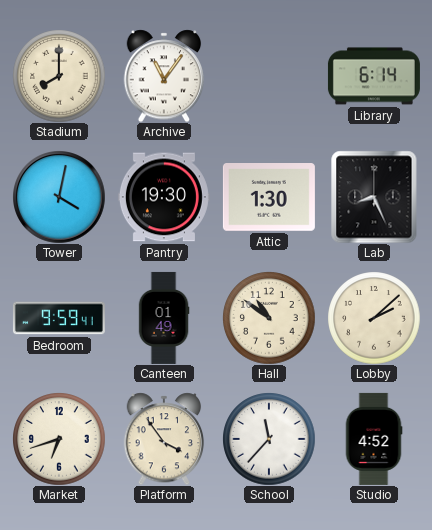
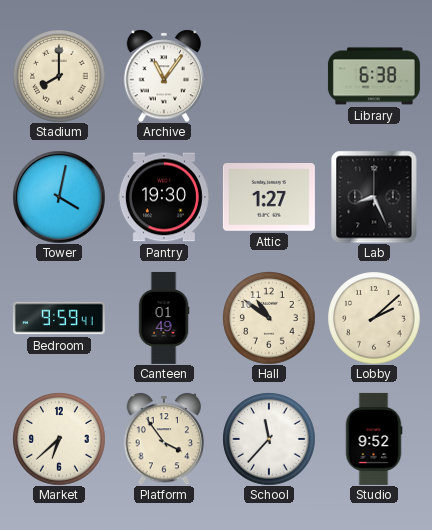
Library: 6:14 -> 6:38 (374, 76)
Attic: 1:30 -> 1:27 (269, 198)
Market: 6:42 -> 6:38 (59, 439)
Studio: 4:52 -> 9:52 (374, 439)
